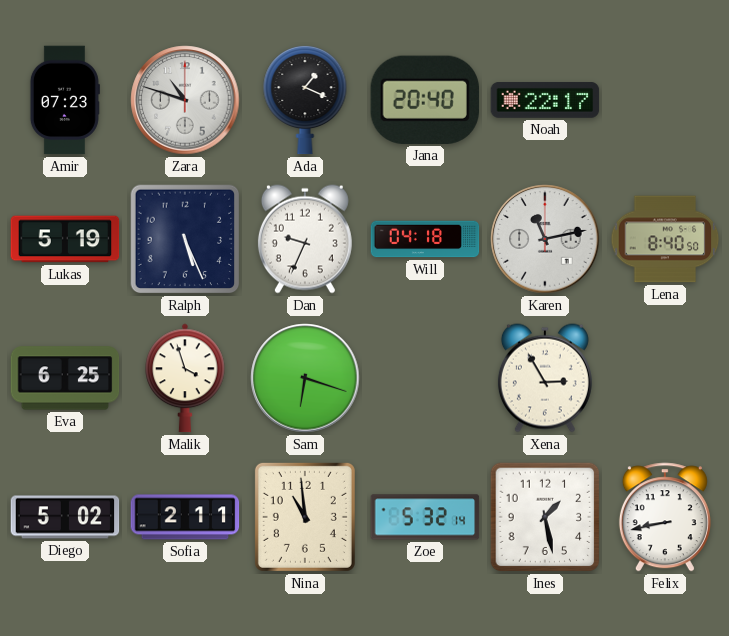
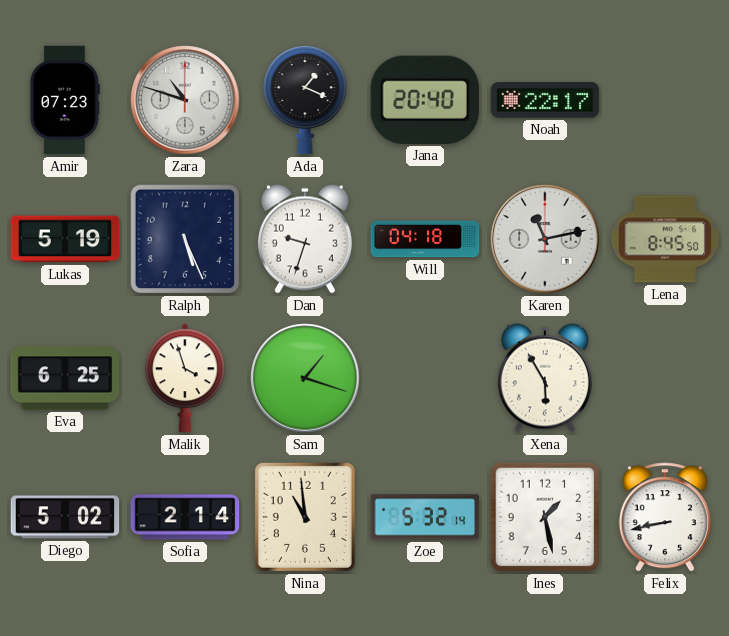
Dan: 9:34 -> 9:33 (305, 239)
Lena: 8:40 -> 8:45 (665, 239)
Sam: 6:18 -> 1:18 (305, 378)
Xena: 2:55 -> 5:55 (545, 378)
Sofia: 2:11 -> 2:14 (185, 517)
